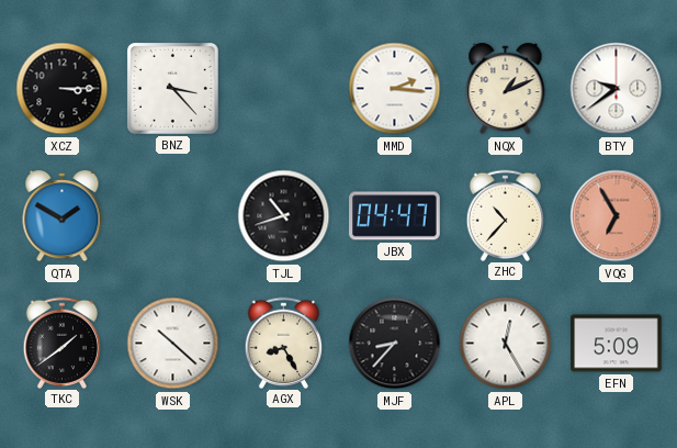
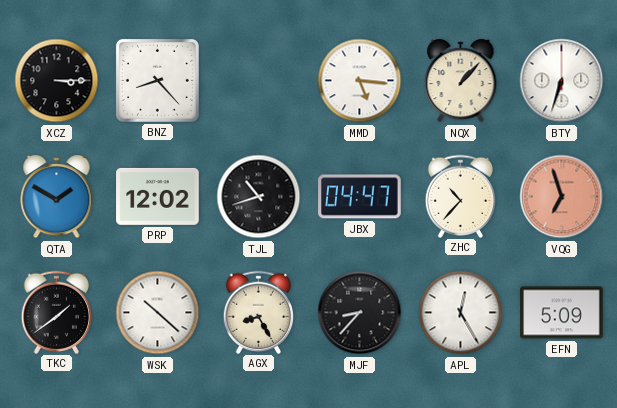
BNZ: 3:23 -> 8:23 (157, 80)
MMD: 2:16 -> 5:16 (360, 81)
NQX: 1:11 -> 1:07 (461, 82)
BTY: 9:39 -> 6:33 (562, 81)
PRP: none -> 12:02 (158, 196)
VQG: 6:55 -> 6:57 (562, 197)
